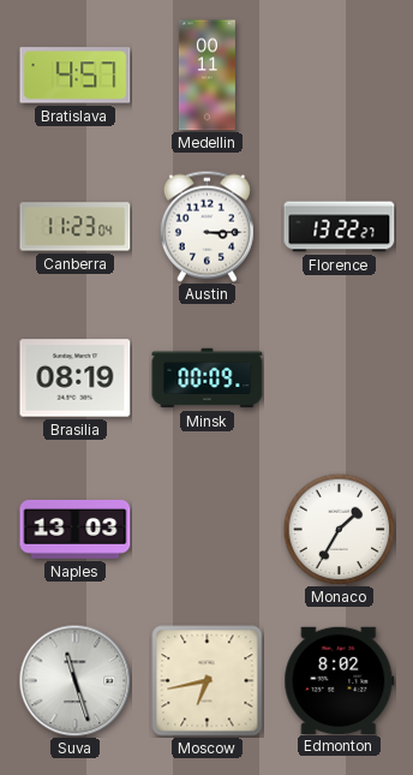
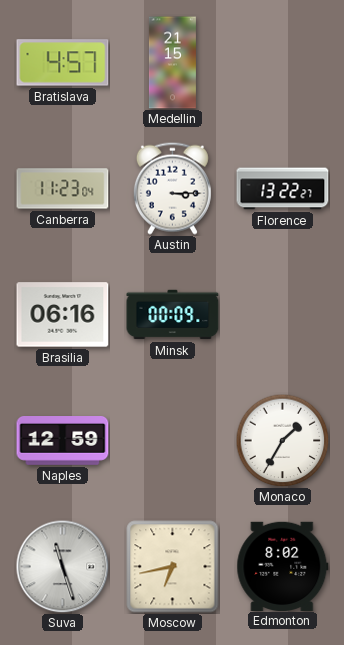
Medellin: 00:11 -> 21:15 (172, 63)
Brasilia: 08:19 -> 06:16 (63, 315)
Naples: 13:03 -> 12:59 (63, 441)
